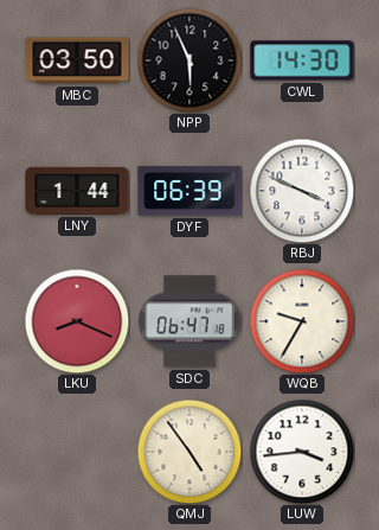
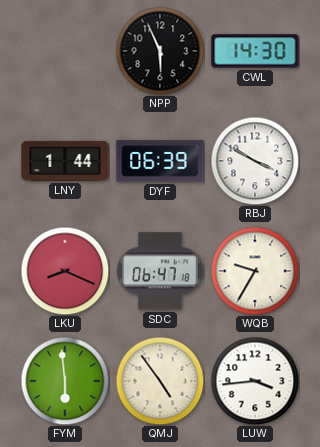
MBC: 03:50 -> none (77, 60)
RBJ: 3:49 -> 3:50 (255, 161)
FYM: none -> 5:59 (65, 381)
